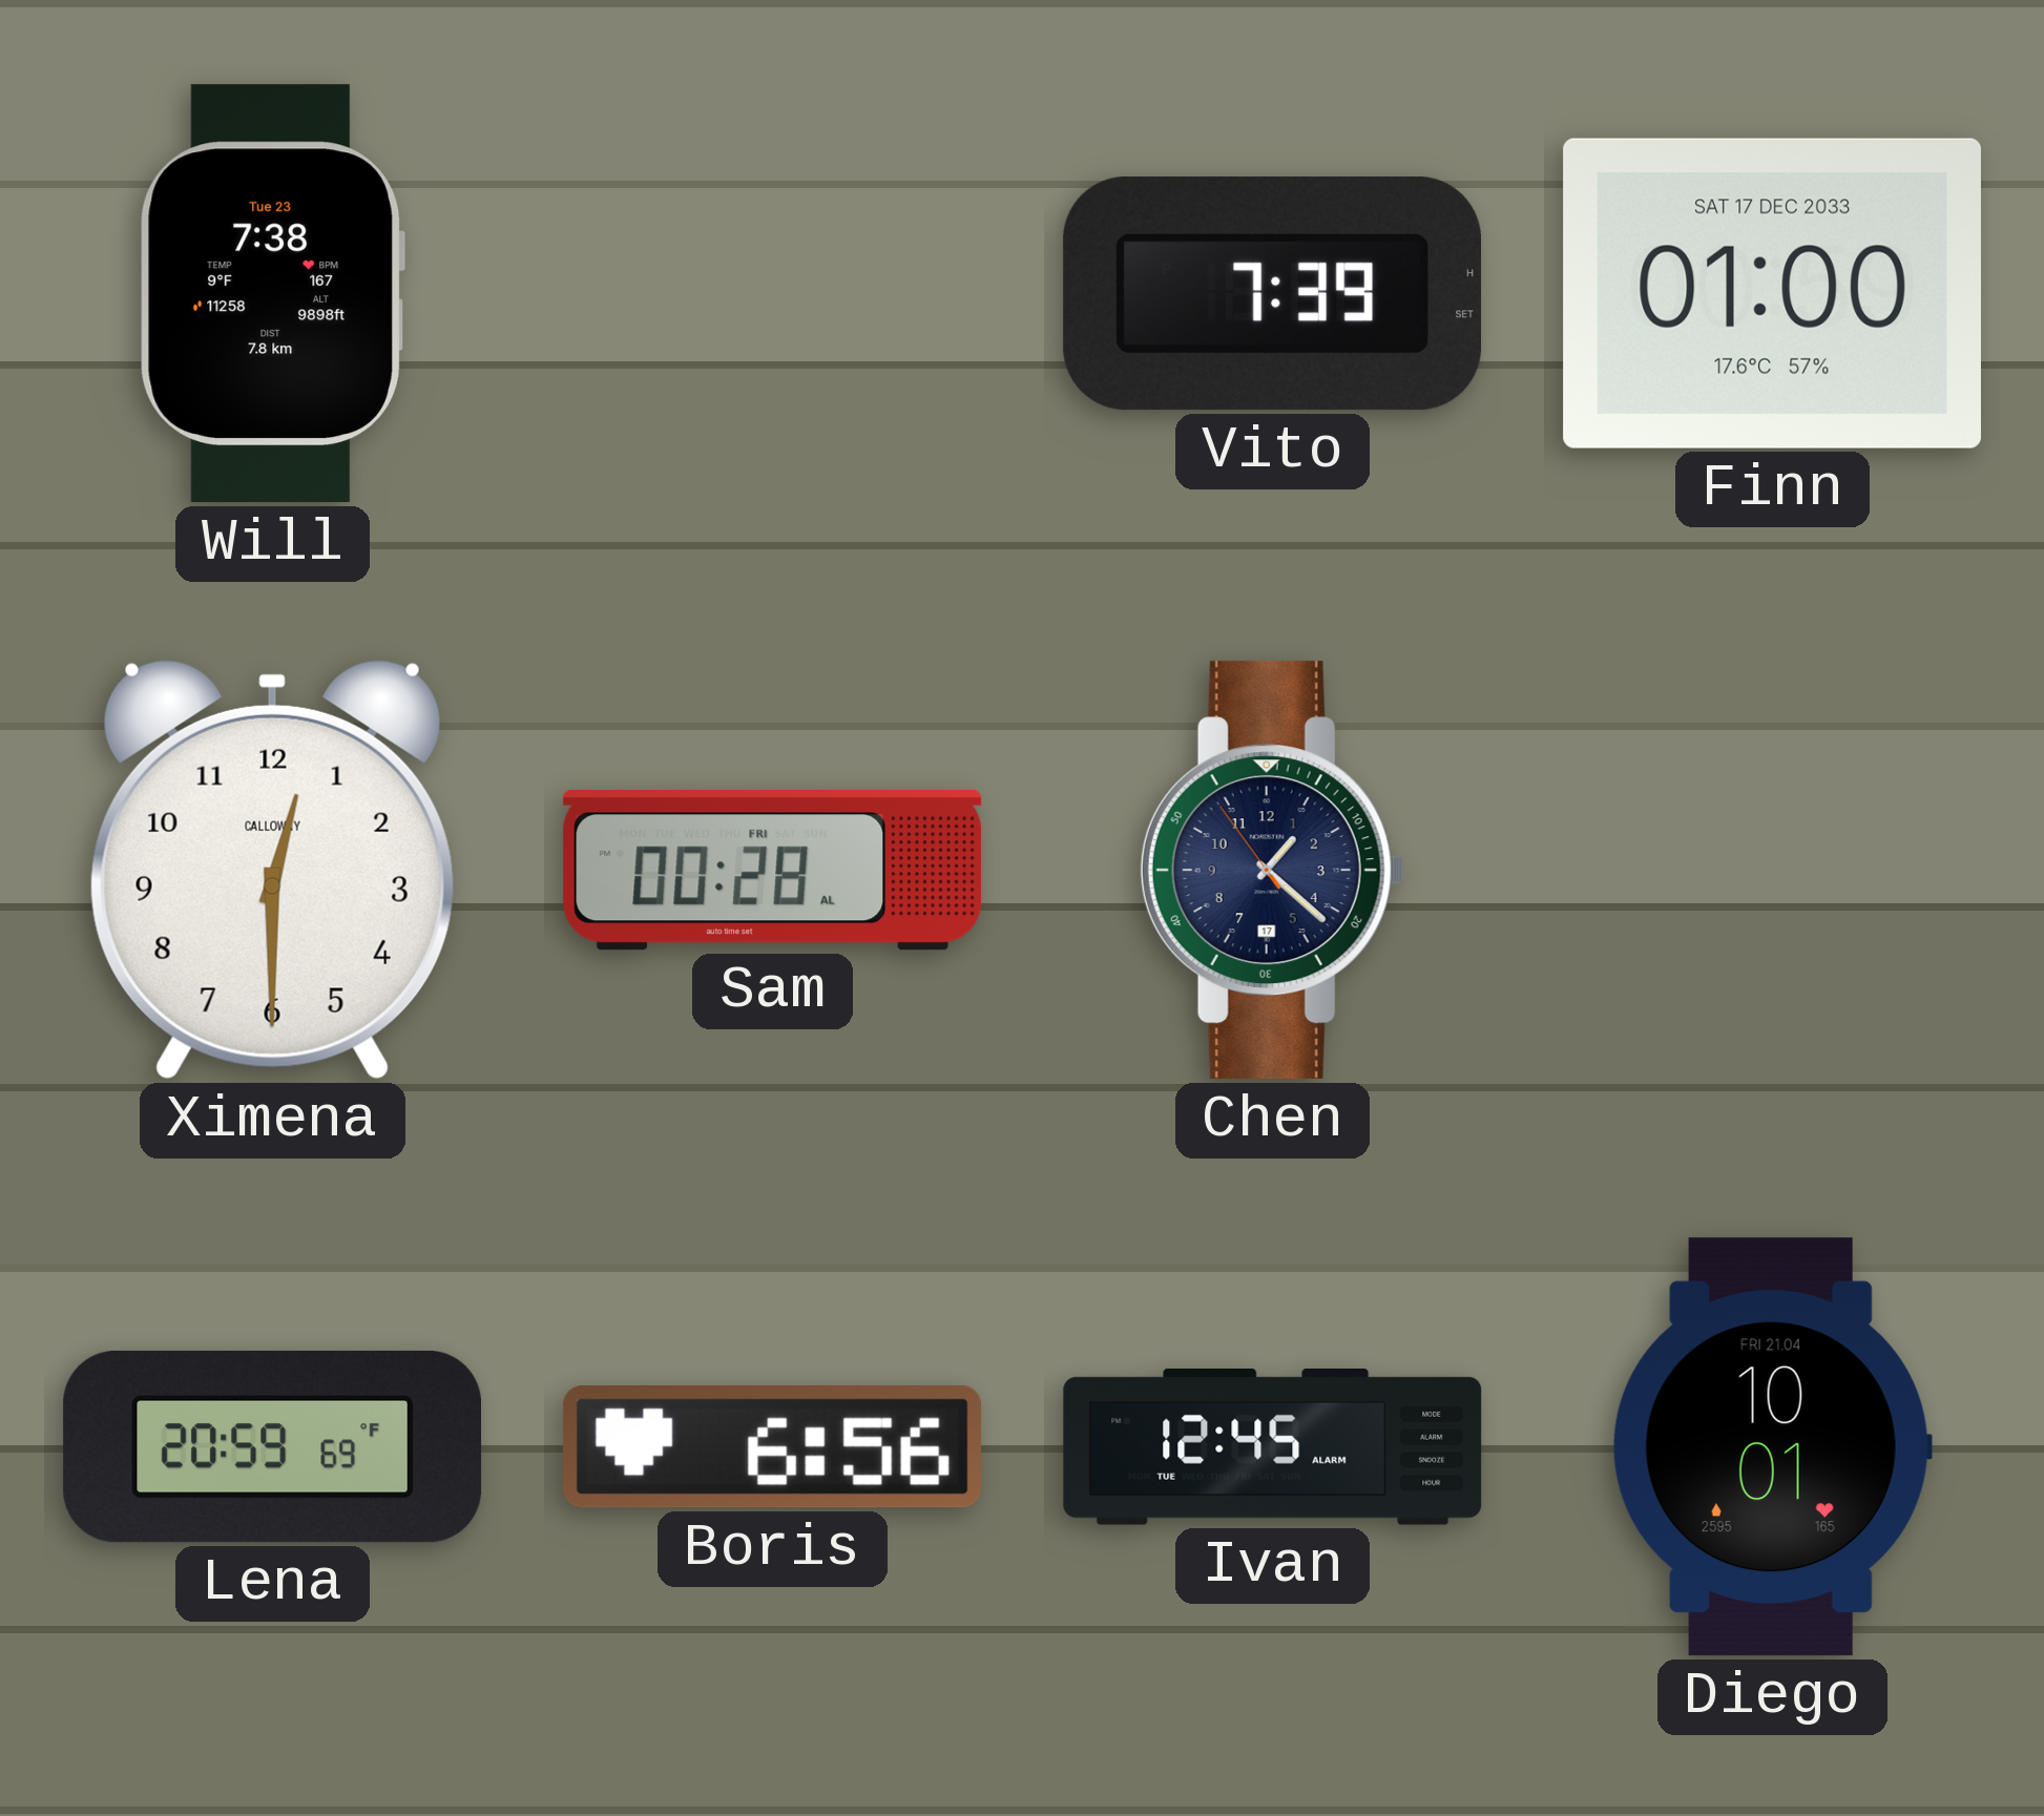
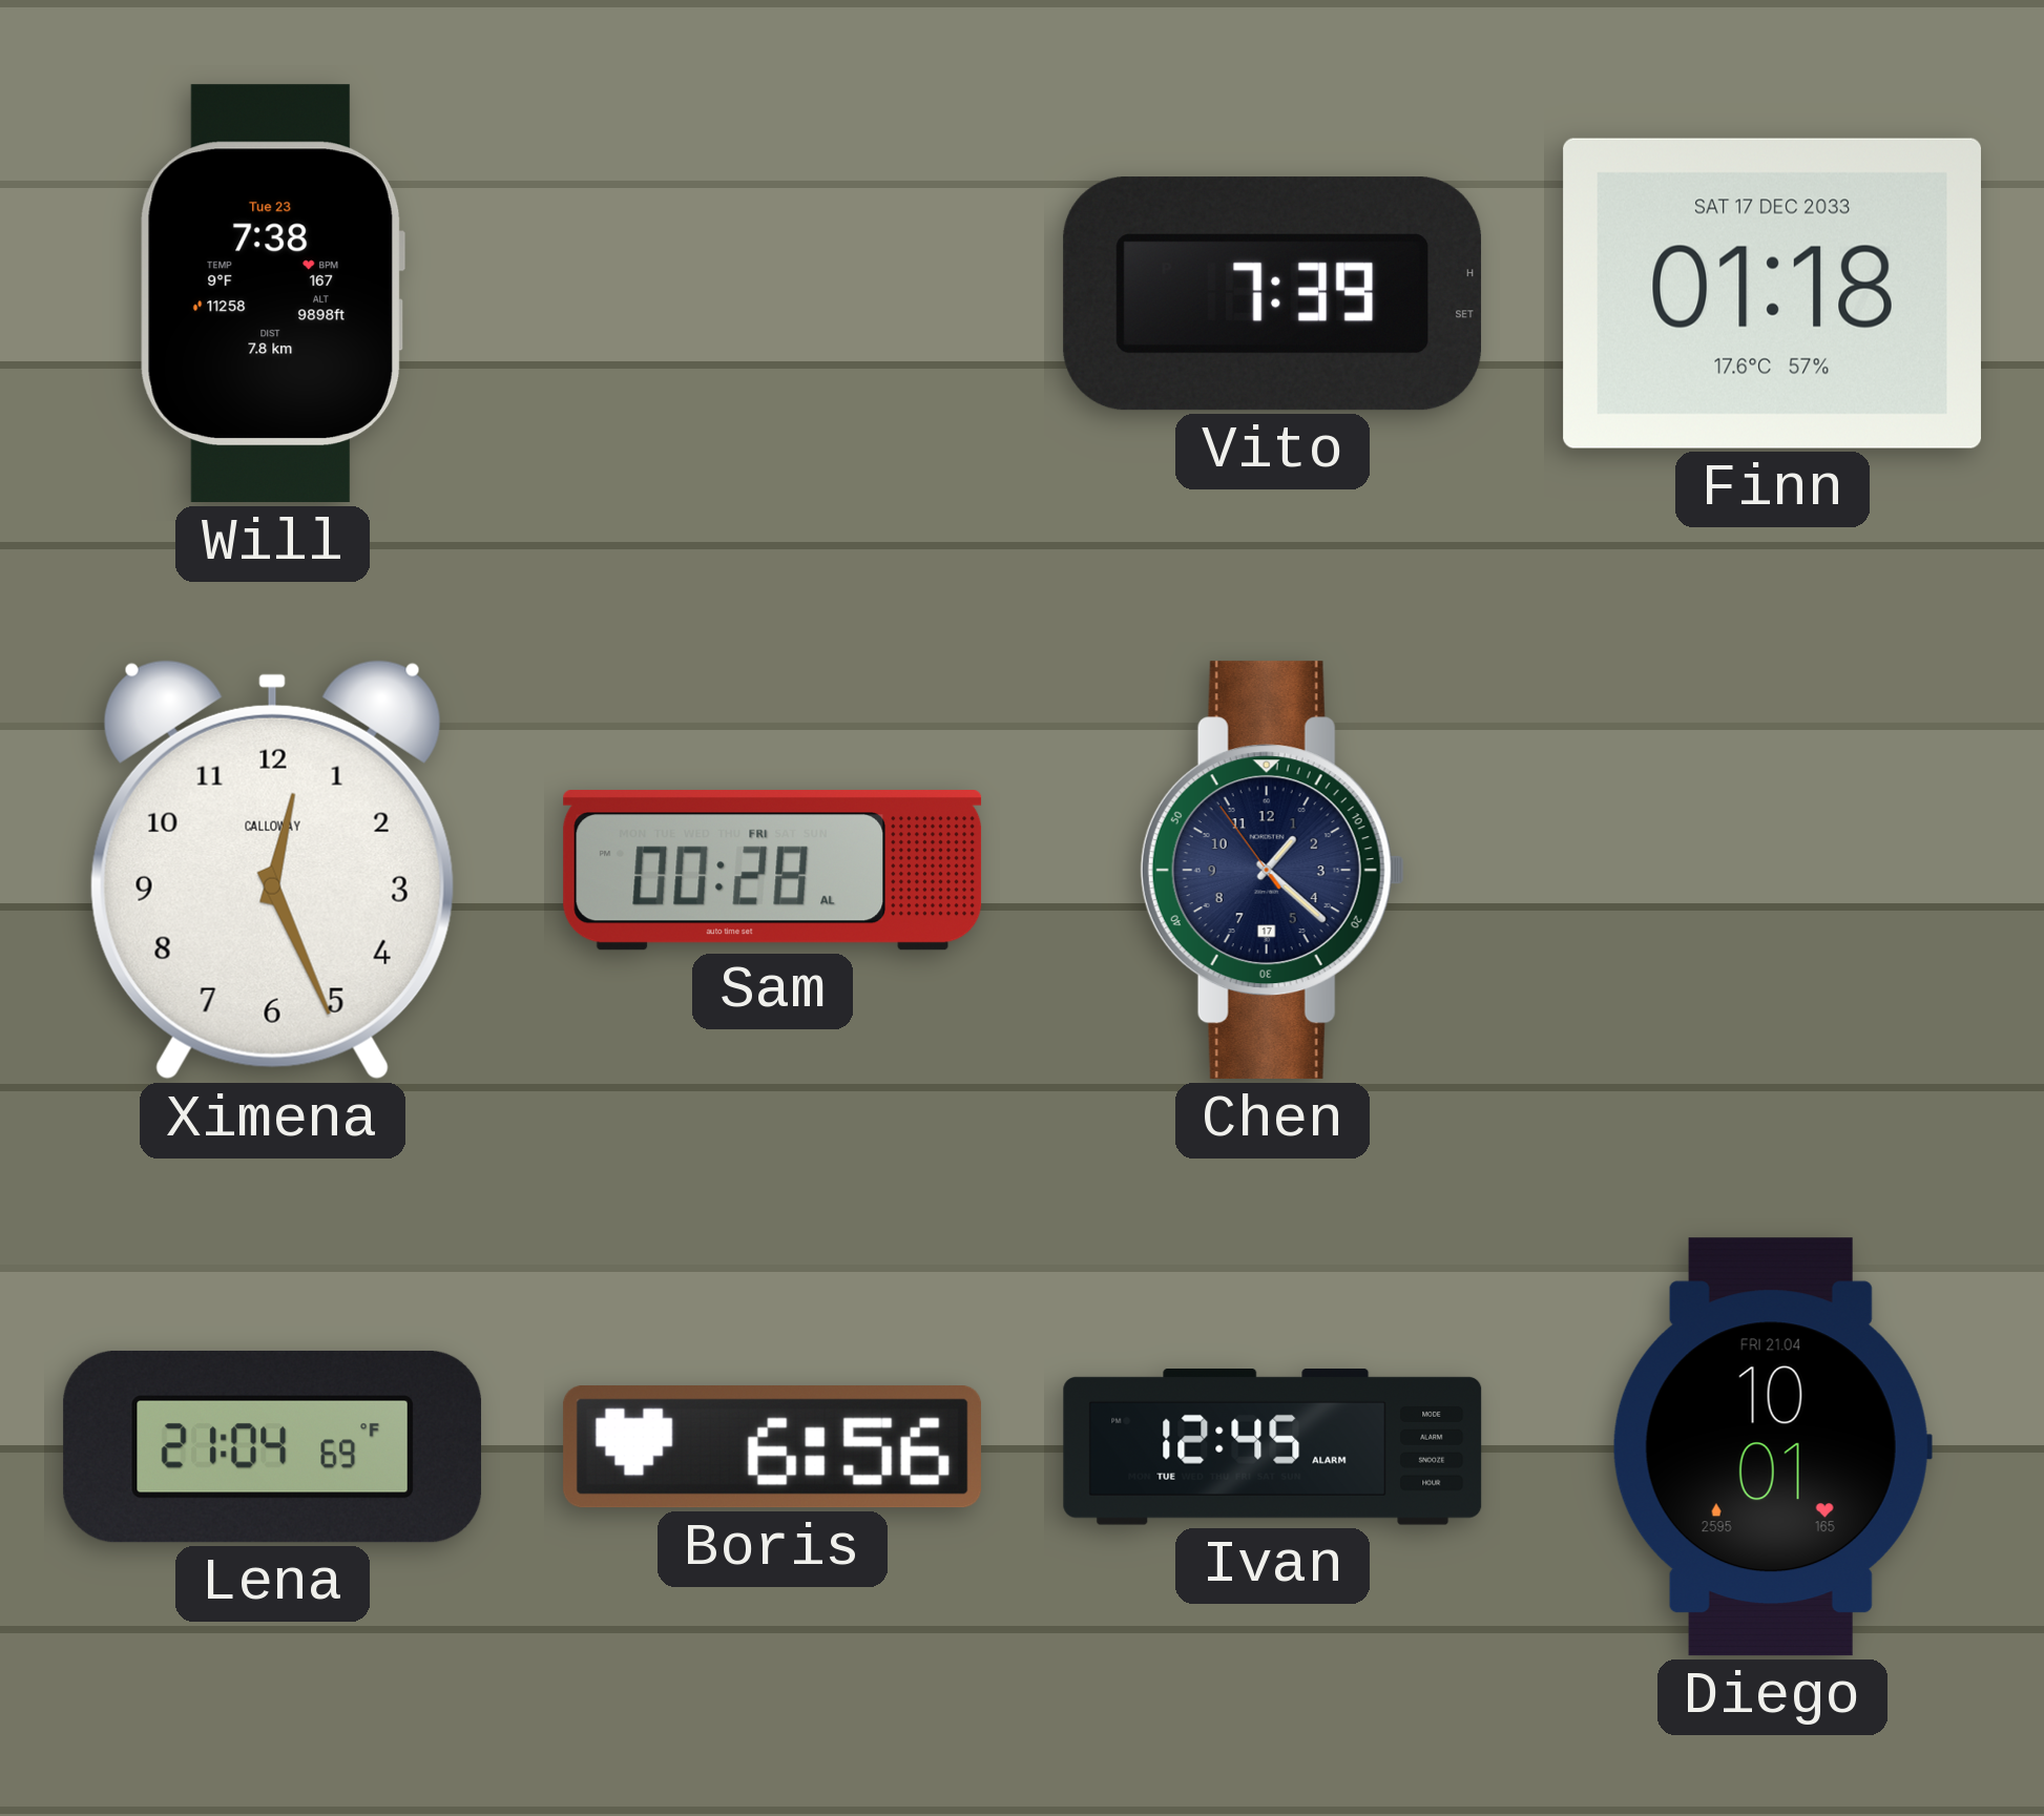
Finn: 01:00 -> 01:18 (1772, 293)
Ximena: 12:30 -> 12:26 (272, 870)
Lena: 20:59 -> 21:04 (273, 1446)
